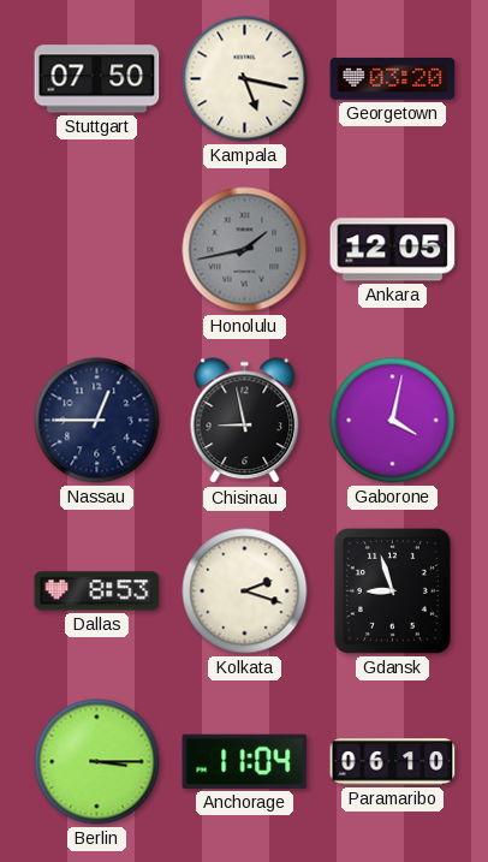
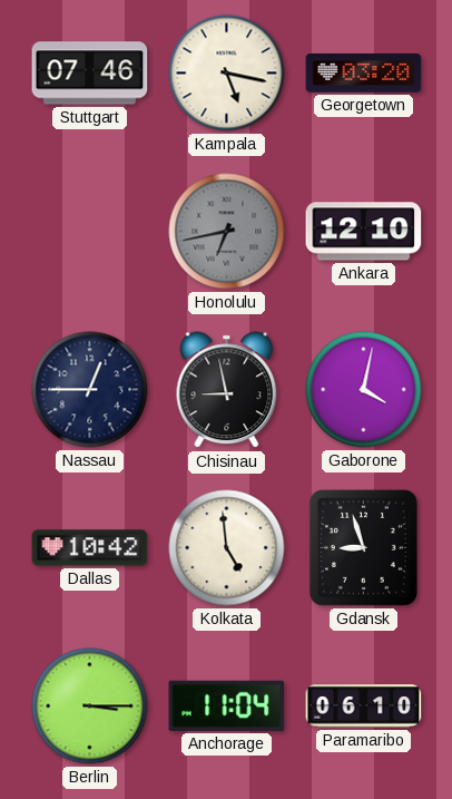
Stuttgart: 07:50 -> 07:46 (90, 74)
Honolulu: 1:43 -> 6:43 (227, 232)
Ankara: 12:05 -> 12:10 (364, 232)
Dallas: 8:53 -> 10:42 (90, 548)
Kolkata: 2:18 -> 4:59 (227, 548)
